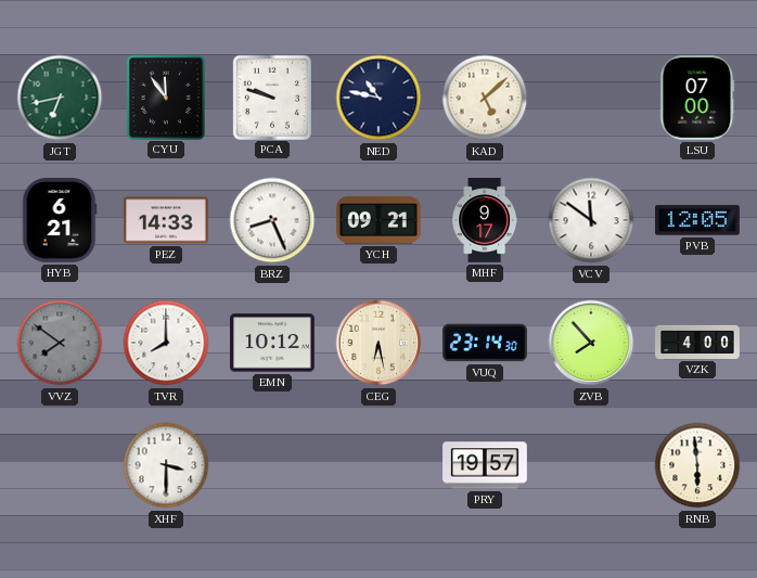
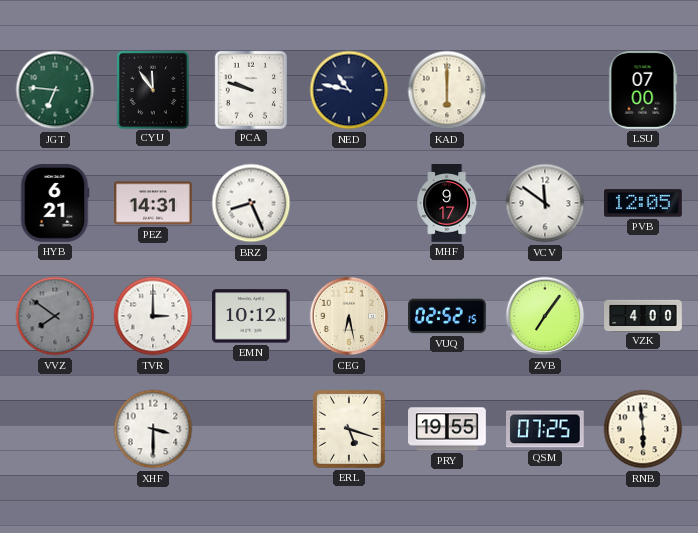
JGT: 6:43 -> 6:46 (55, 90)
KAD: 5:08 -> 6:00 (447, 90)
PEZ: 14:33 -> 14:31 (154, 203)
YCH: 09:21 -> none (380, 220)
TVR: 8:00 -> 3:00 (153, 316)
VUQ: 23:14 -> 02:52 (447, 316)
ZVB: 7:53 -> 7:06 (545, 316)
ERL: none -> 5:18 (350, 430)
PRY: 19:57 -> 19:55 (447, 429)
QSM: none -> 07:25 (546, 429)
